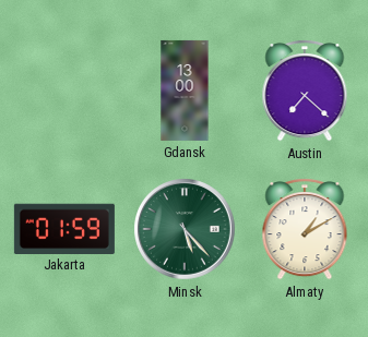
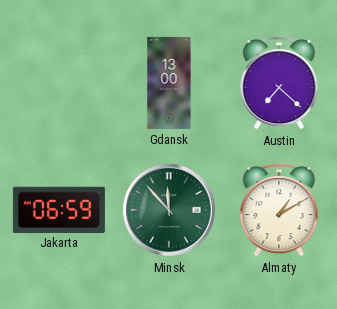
Jakarta: 01:59 -> 06:59 (59, 209)
Minsk: 5:23 -> 11:53 (170, 211)
